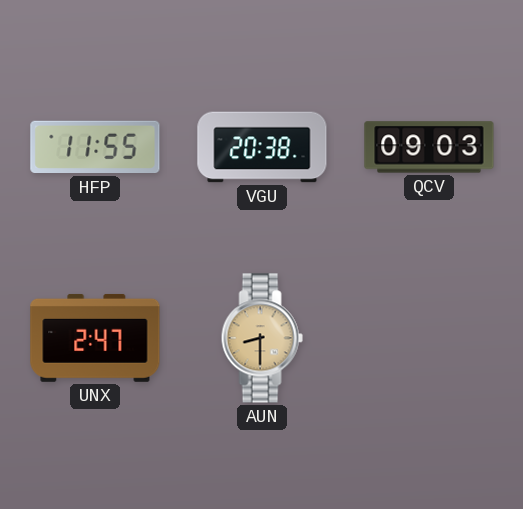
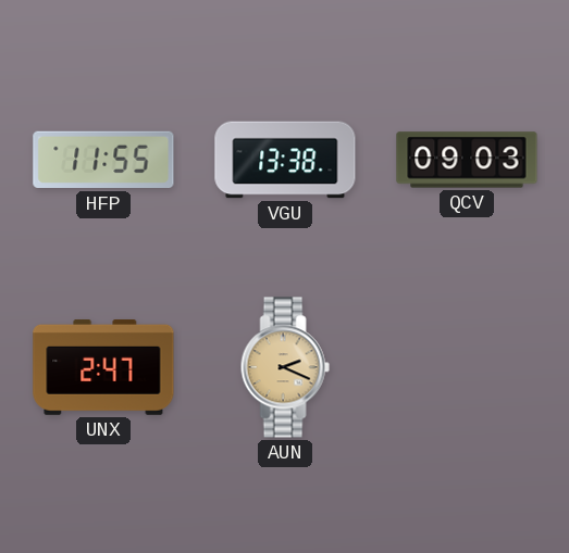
VGU: 20:38 -> 13:38 (285, 160)
AUN: 8:30 -> 2:19 (285, 367)
